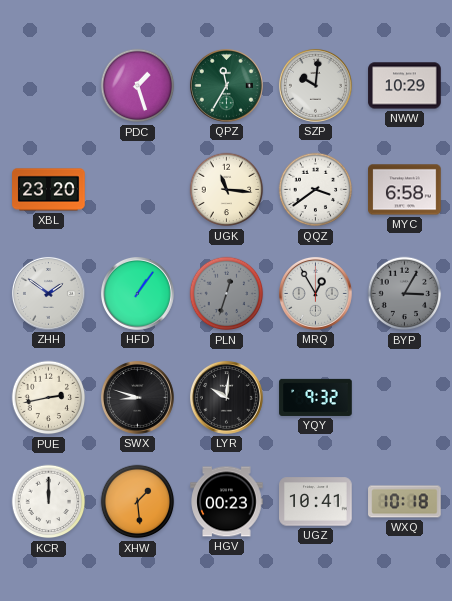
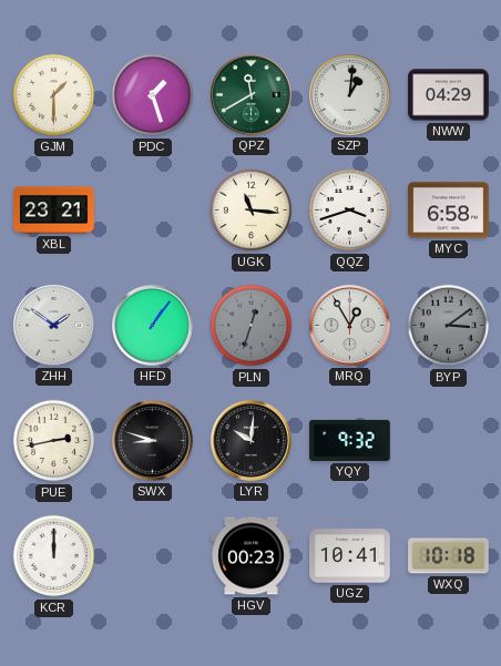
GJM: none -> 1:30 (54, 95)
QPZ: 11:35 -> 11:40 (250, 94)
SZP: 10:01 -> 1:01 (349, 94)
NWW: 10:29 -> 04:29 (449, 95)
XBL: 23:20 -> 23:21 (54, 211)
QQZ: 3:39 -> 3:42 (350, 211)
BYP: 3:05 -> 3:09 (449, 326)
XHW: 1:29 -> none (138, 502)
